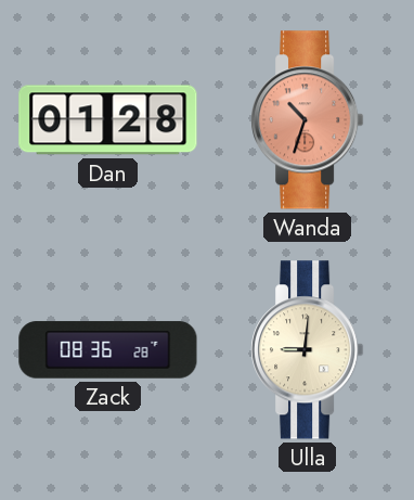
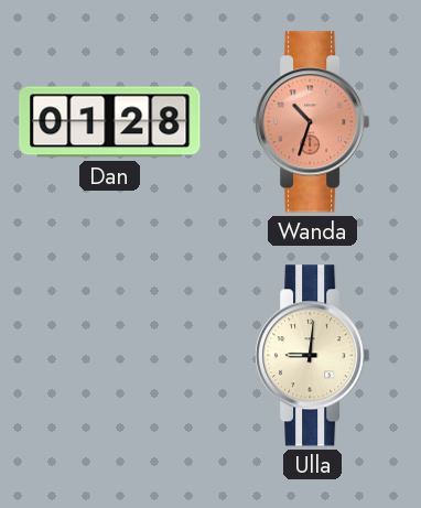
Zack: 08:36 -> none (108, 350)
